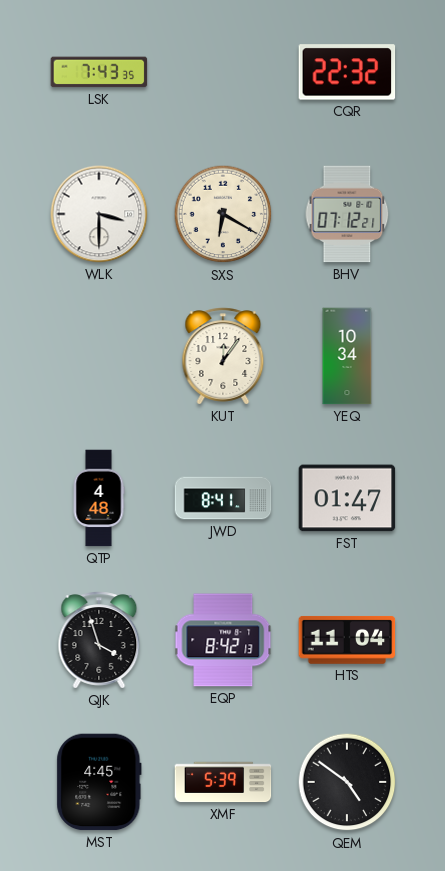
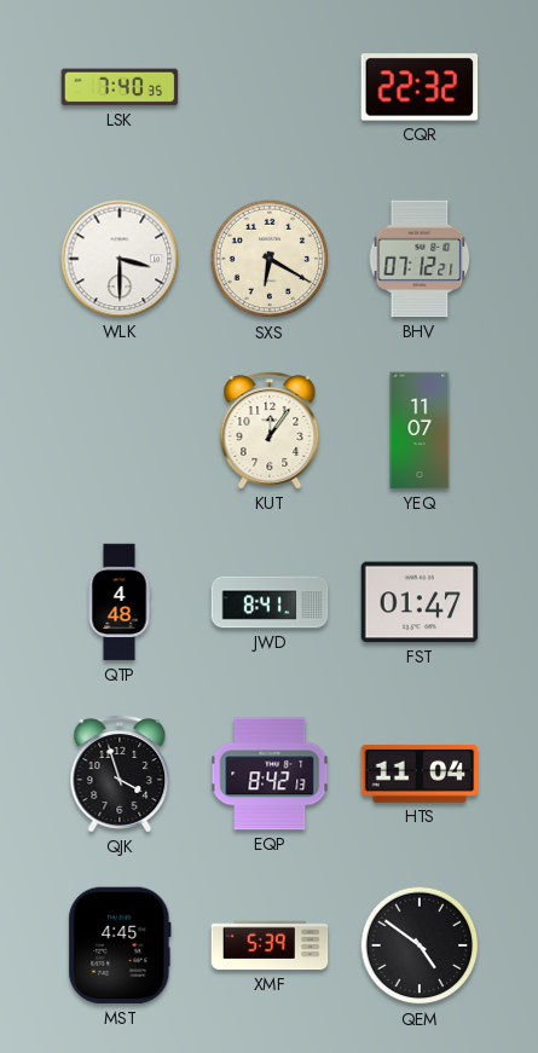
LSK: 7:43 -> 7:40 (120, 87)
YEQ: 10:34 -> 11:07 (420, 430)
